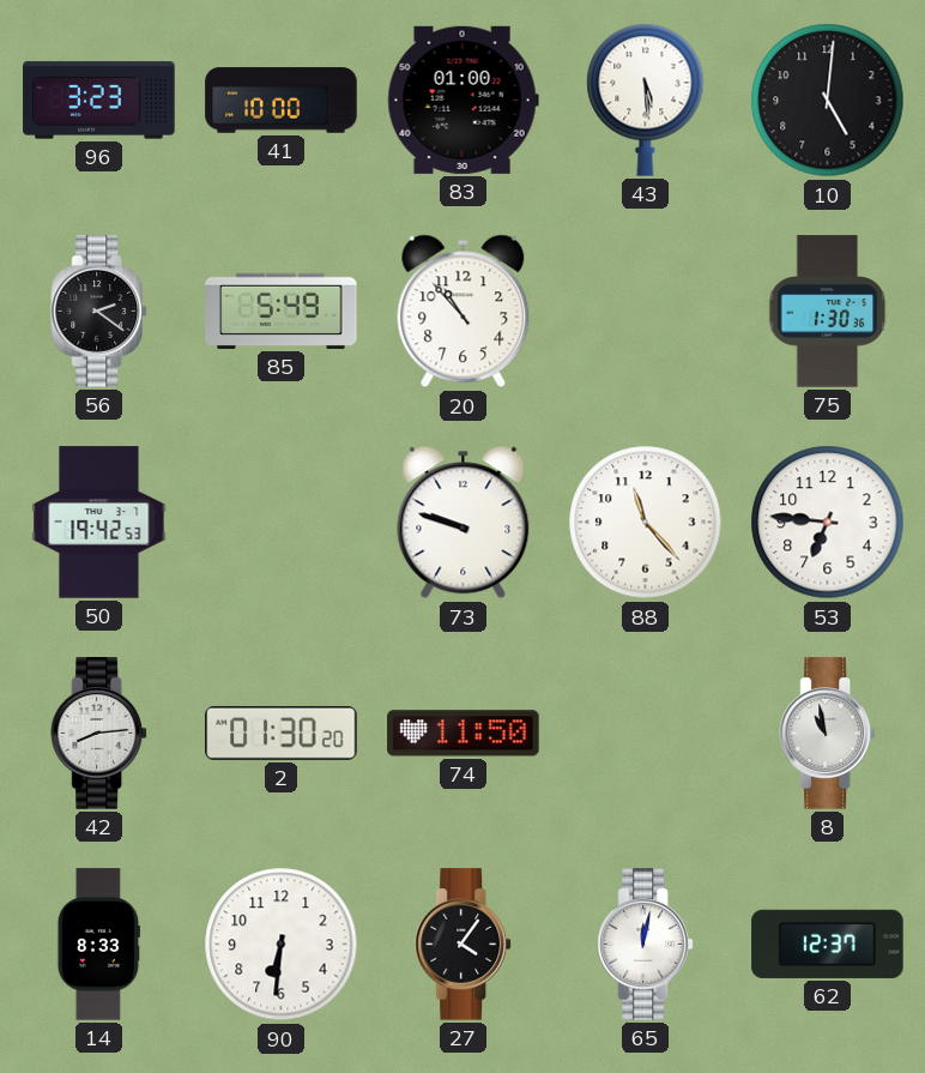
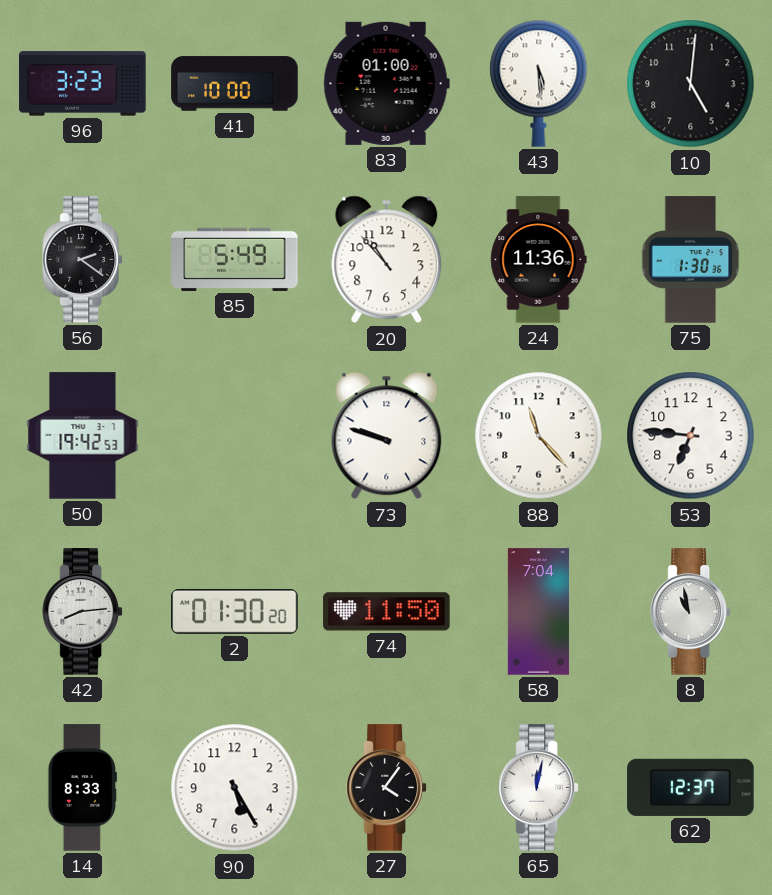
24: none -> 11:36 (539, 260)
58: none -> 7:04 (538, 612)
90: 6:31 -> 5:25 (235, 788)
